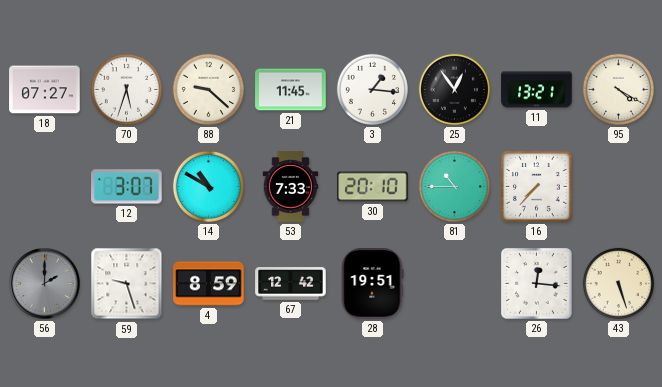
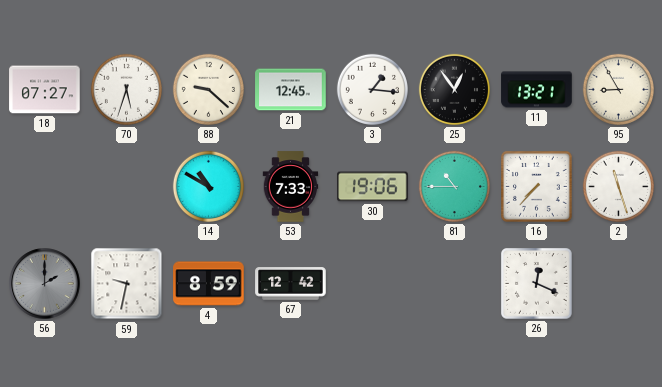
21: 11:45 -> 12:45 (291, 90)
95: 4:20 -> 8:55 (618, 89)
12: 3:07 -> none (127, 187)
30: 20:10 -> 19:06 (373, 187)
2: none -> 11:27 (618, 186)
59: 9:27 -> 9:32 (127, 284)
28: 19:51 -> none (372, 284)
26: 12:16 -> 12:19 (537, 284)
43: 5:27 -> none (618, 283)
